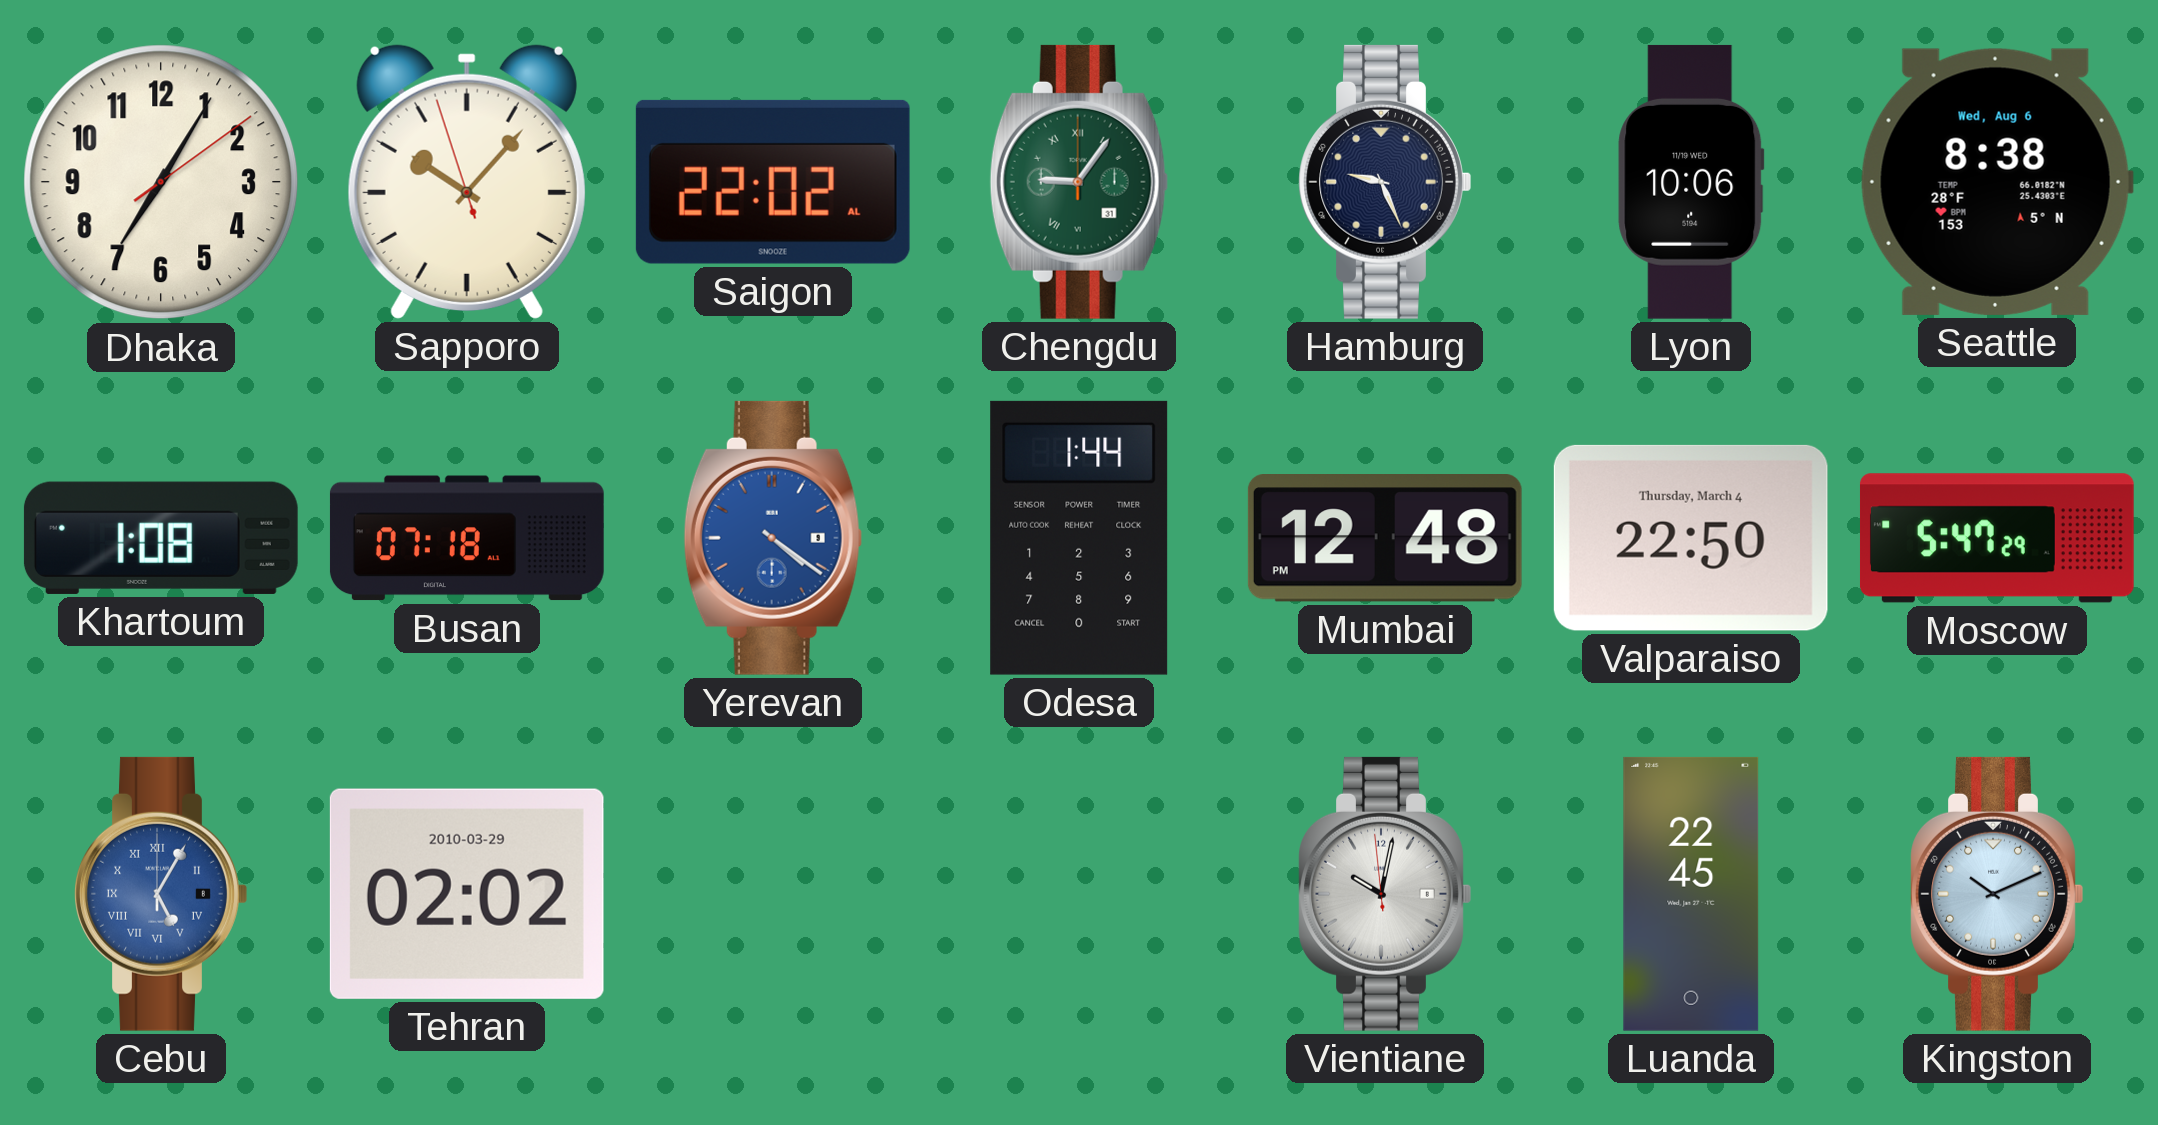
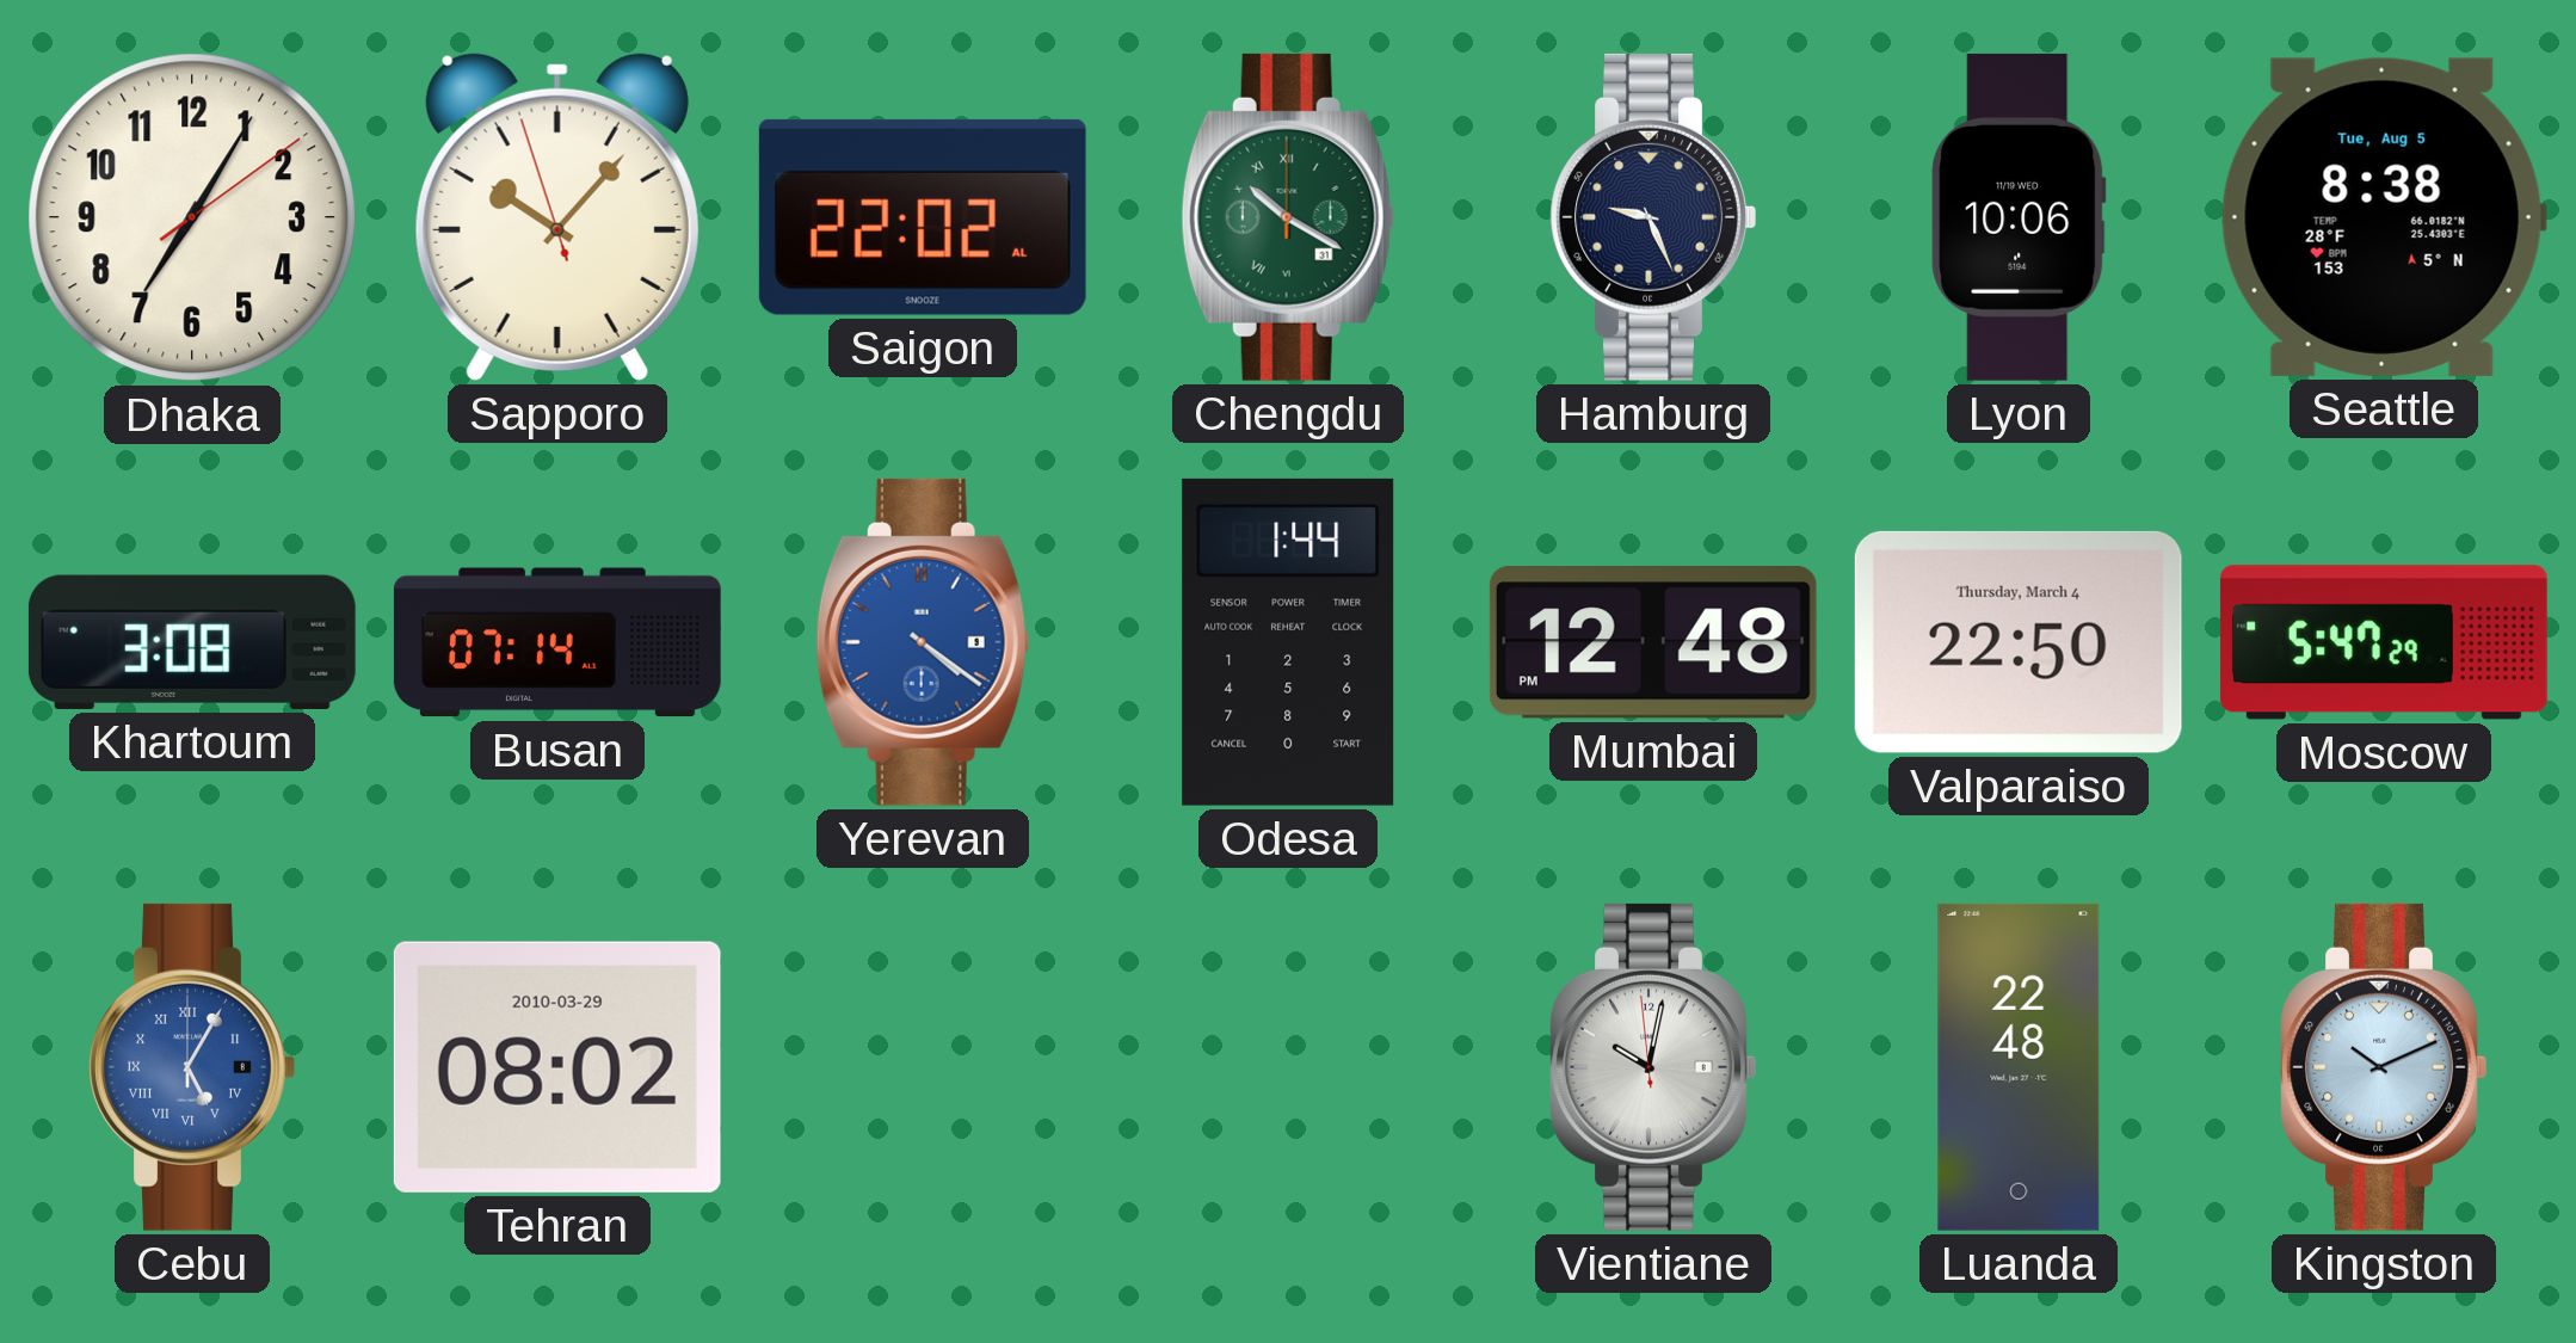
Chengdu: 9:06 -> 10:20 (1288, 217)
Seattle date: Wed, Aug 6 -> Tue, Aug 5 (2384, 217)
Khartoum: 1:08 -> 3:08 (192, 642)
Busan: 07:18 -> 07:14 (557, 642)
Tehran: 02:02 -> 08:02 (557, 1067)
Luanda: 22:45 -> 22:48 (2019, 1067)
